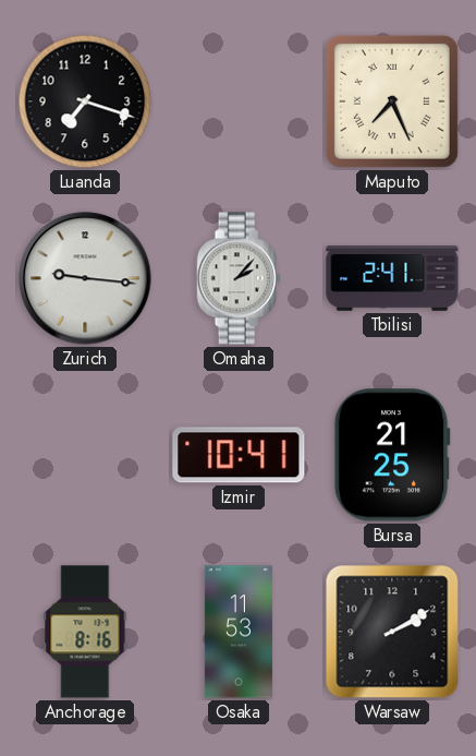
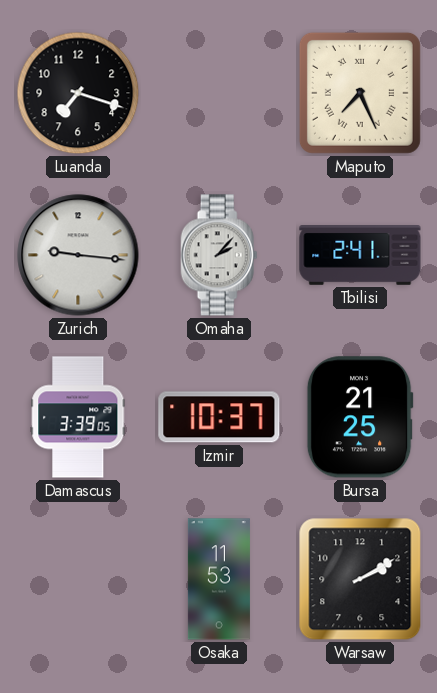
Damascus: none -> 3:39 (78, 417)
Izmir: 10:41 -> 10:37 (219, 417)
Anchorage: 8:16 -> none (85, 632)
